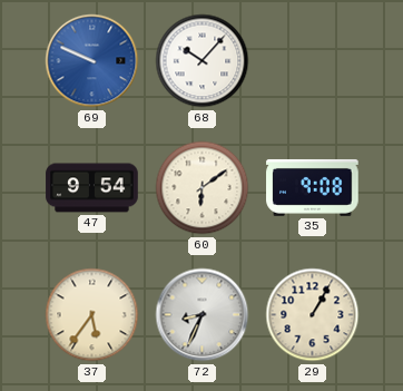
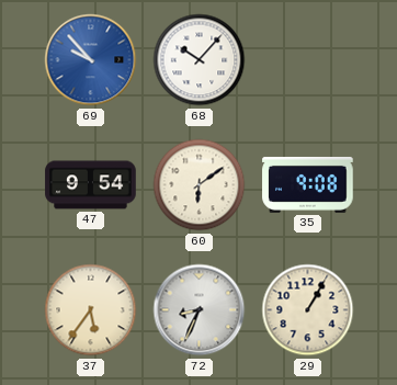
69: 9:49 -> 9:53 (91, 60)
